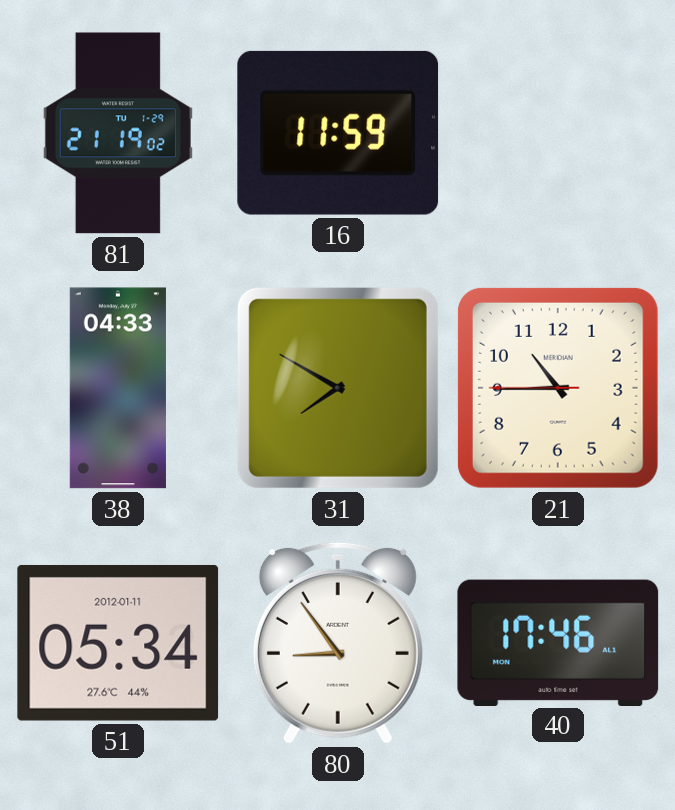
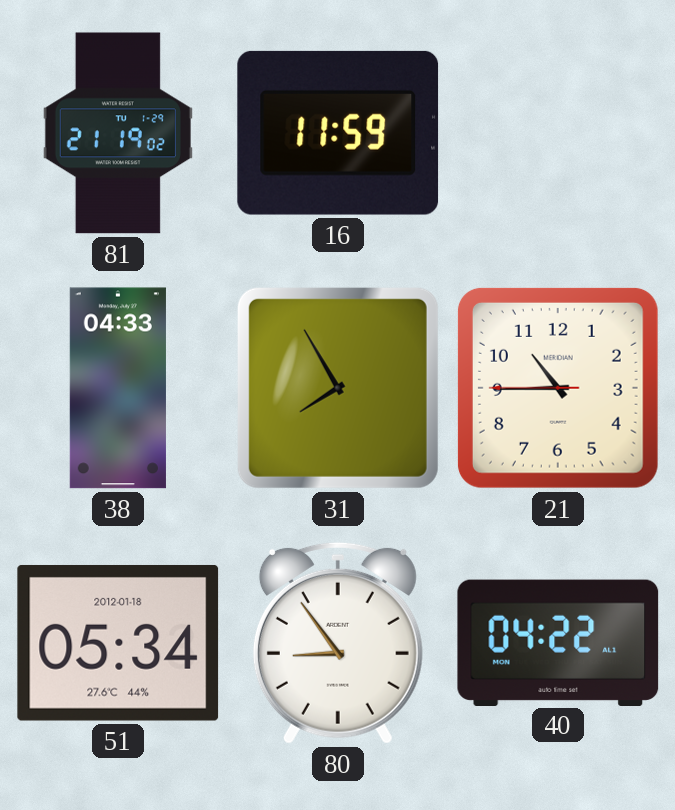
31: 7:50 -> 7:55 (338, 388)
51 date: 2012-01-11 -> 2012-01-18 (118, 643)
40: 17:46 -> 04:22 (558, 642)
